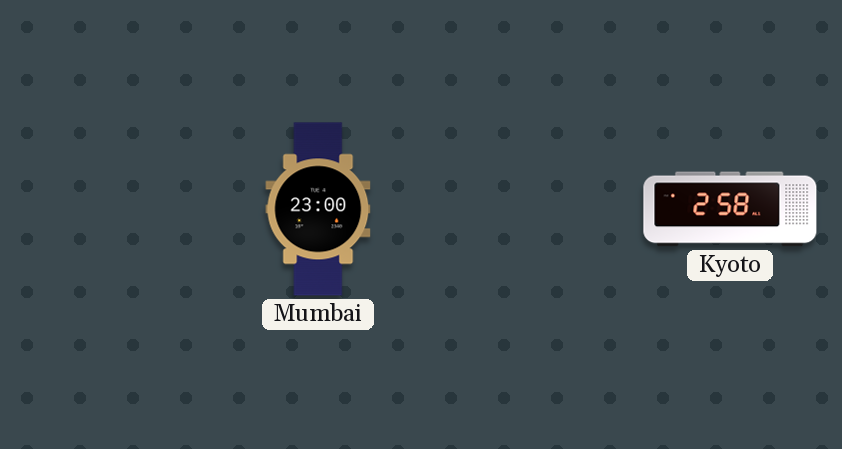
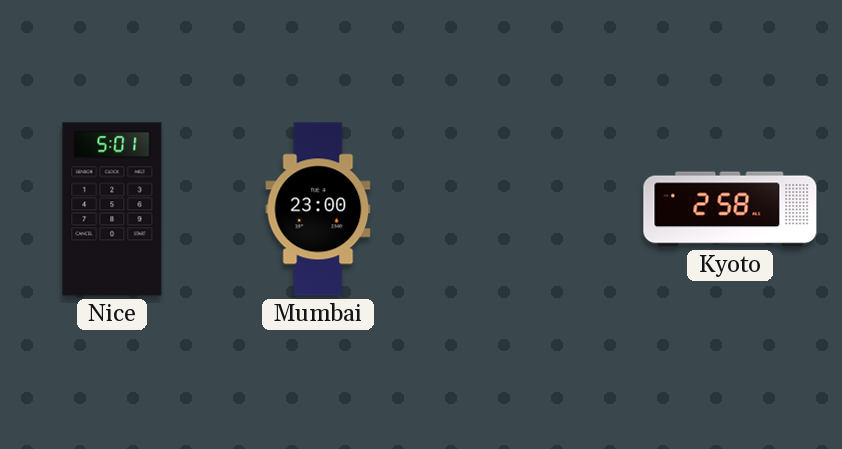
Nice: none -> 5:01 (112, 209)
